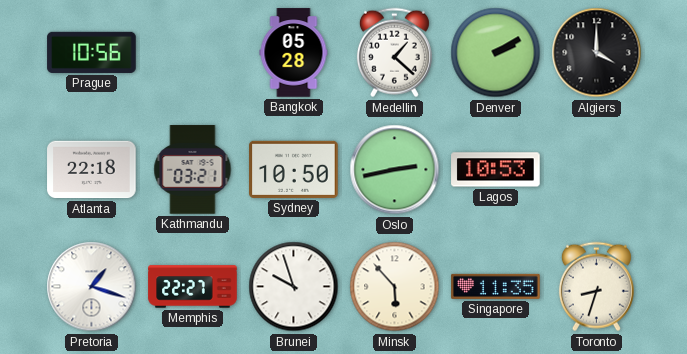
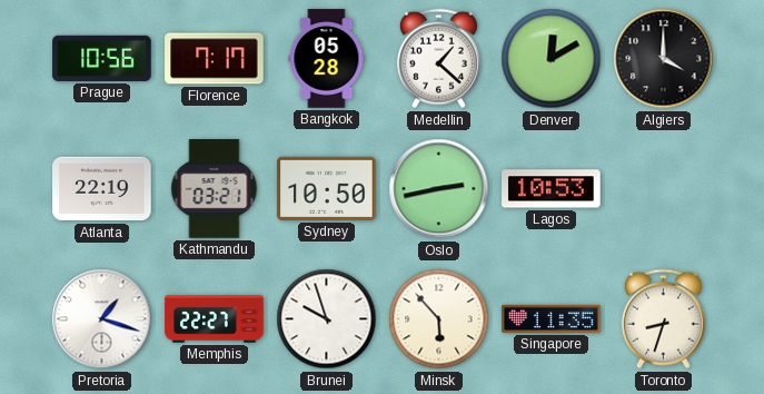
Florence: none -> 7:17 (215, 59)
Denver: 2:10 -> 12:10 (552, 59)
Atlanta: 22:18 -> 22:19 (102, 189)
